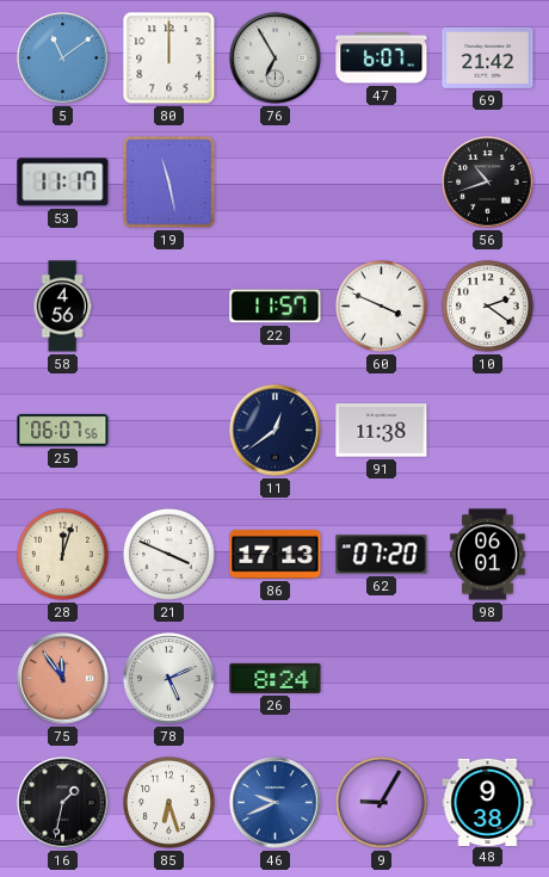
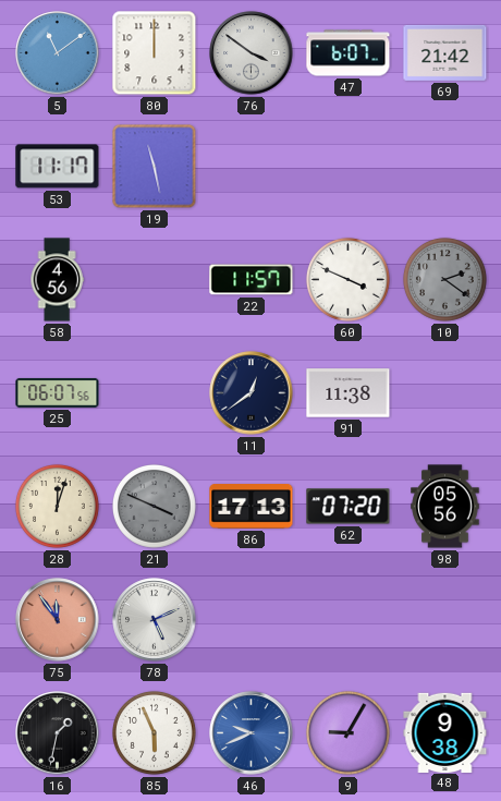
76: 6:55 -> 3:51 (252, 53)
56: 10:42 -> none (488, 183)
10 dial: white -> grey (444, 279)
21 dial: white -> grey (154, 506)
98: 06:01 -> 05:56 (445, 507)
26: 8:24 -> none (276, 678)
85: 6:27 -> 5:56 (154, 732)
